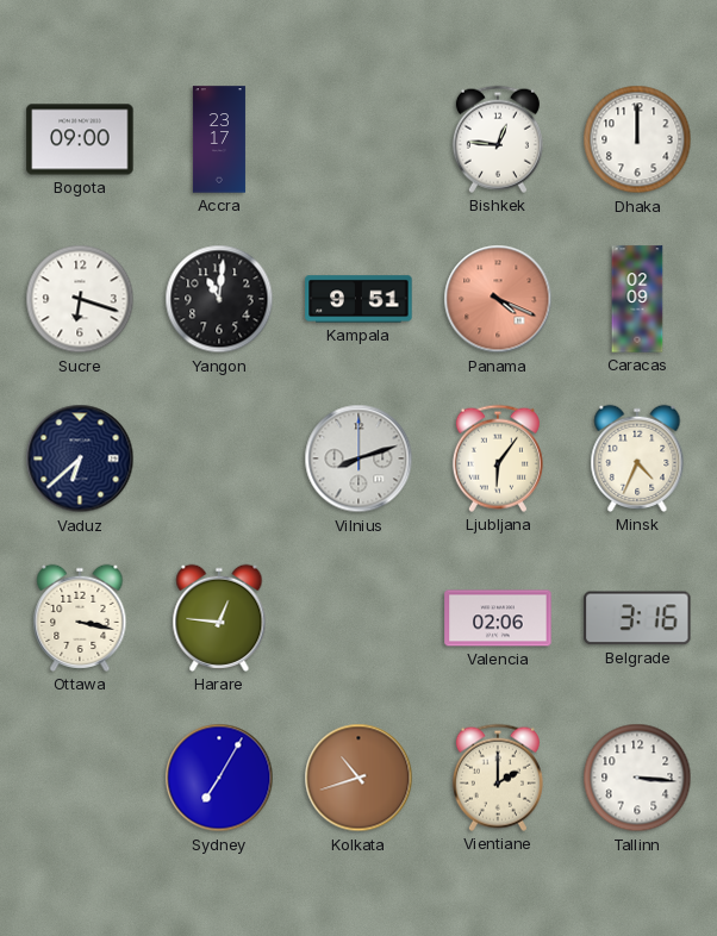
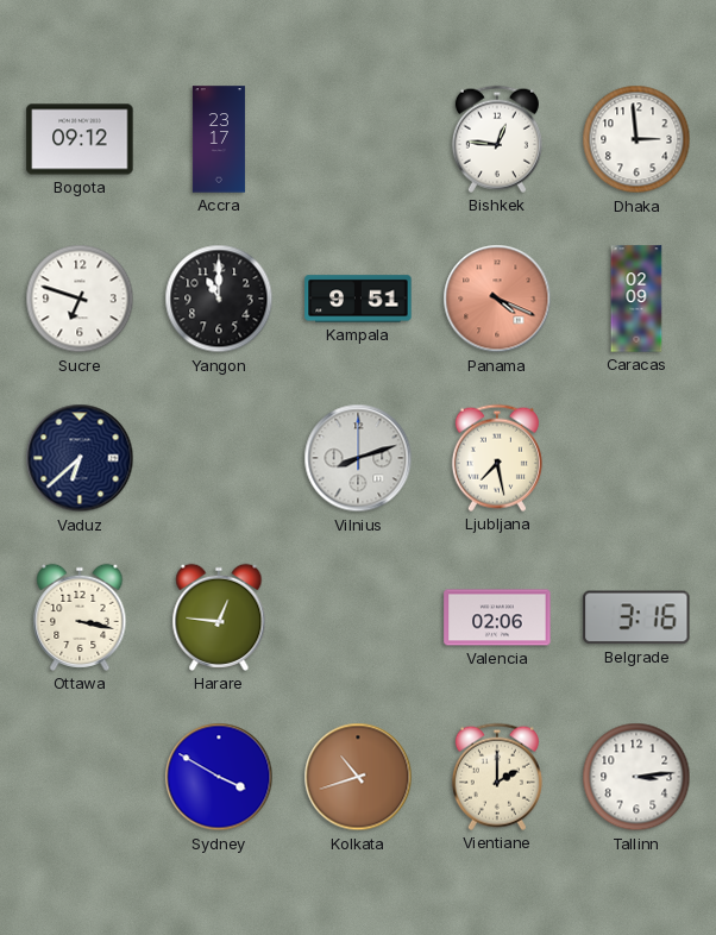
Bogota: 09:00 -> 09:12 (80, 139)
Dhaka: 12:00 -> 2:59 (636, 139)
Sucre: 6:18 -> 6:48 (80, 299)
Yangon: 11:01 -> 11:00 (219, 299)
Ljubljana: 6:06 -> 7:28 (497, 458)
Minsk: 4:34 -> none (637, 458)
Sydney: 7:05 -> 3:50 (219, 777)
Tallinn: 3:16 -> 3:14 (636, 777)
